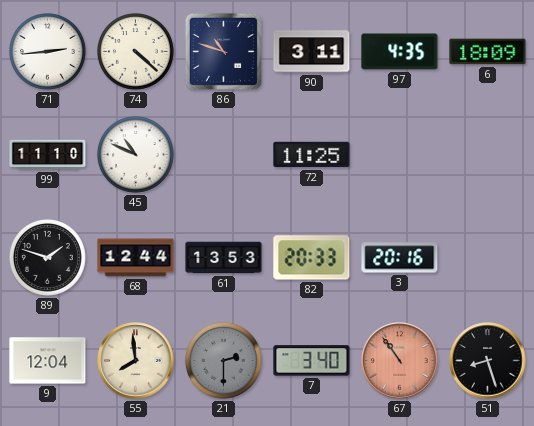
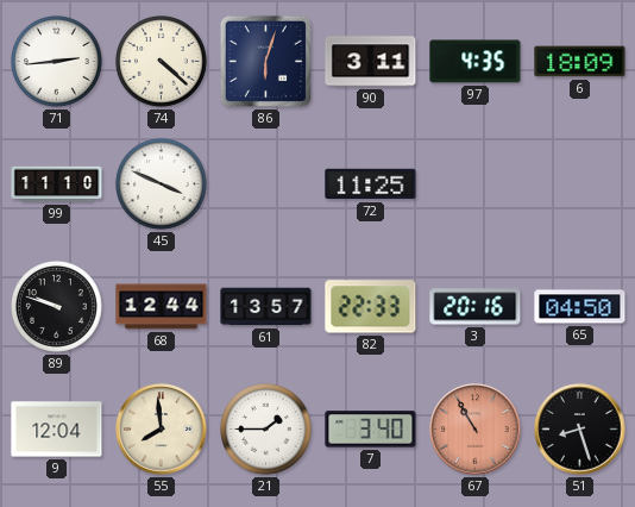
86: 10:48 -> 6:03 (265, 61)
45: 10:49 -> 3:49 (161, 183)
89: 1:48 -> 9:48 (56, 306)
61: 13:53 -> 13:57 (266, 307)
82: 20:33 -> 22:33 (371, 307)
65: none -> 04:50 (580, 307)
21: 2:30 -> 1:45 (265, 428)
21 dial: grey -> white (265, 428)
67: 10:54 -> 10:55 (476, 430)
